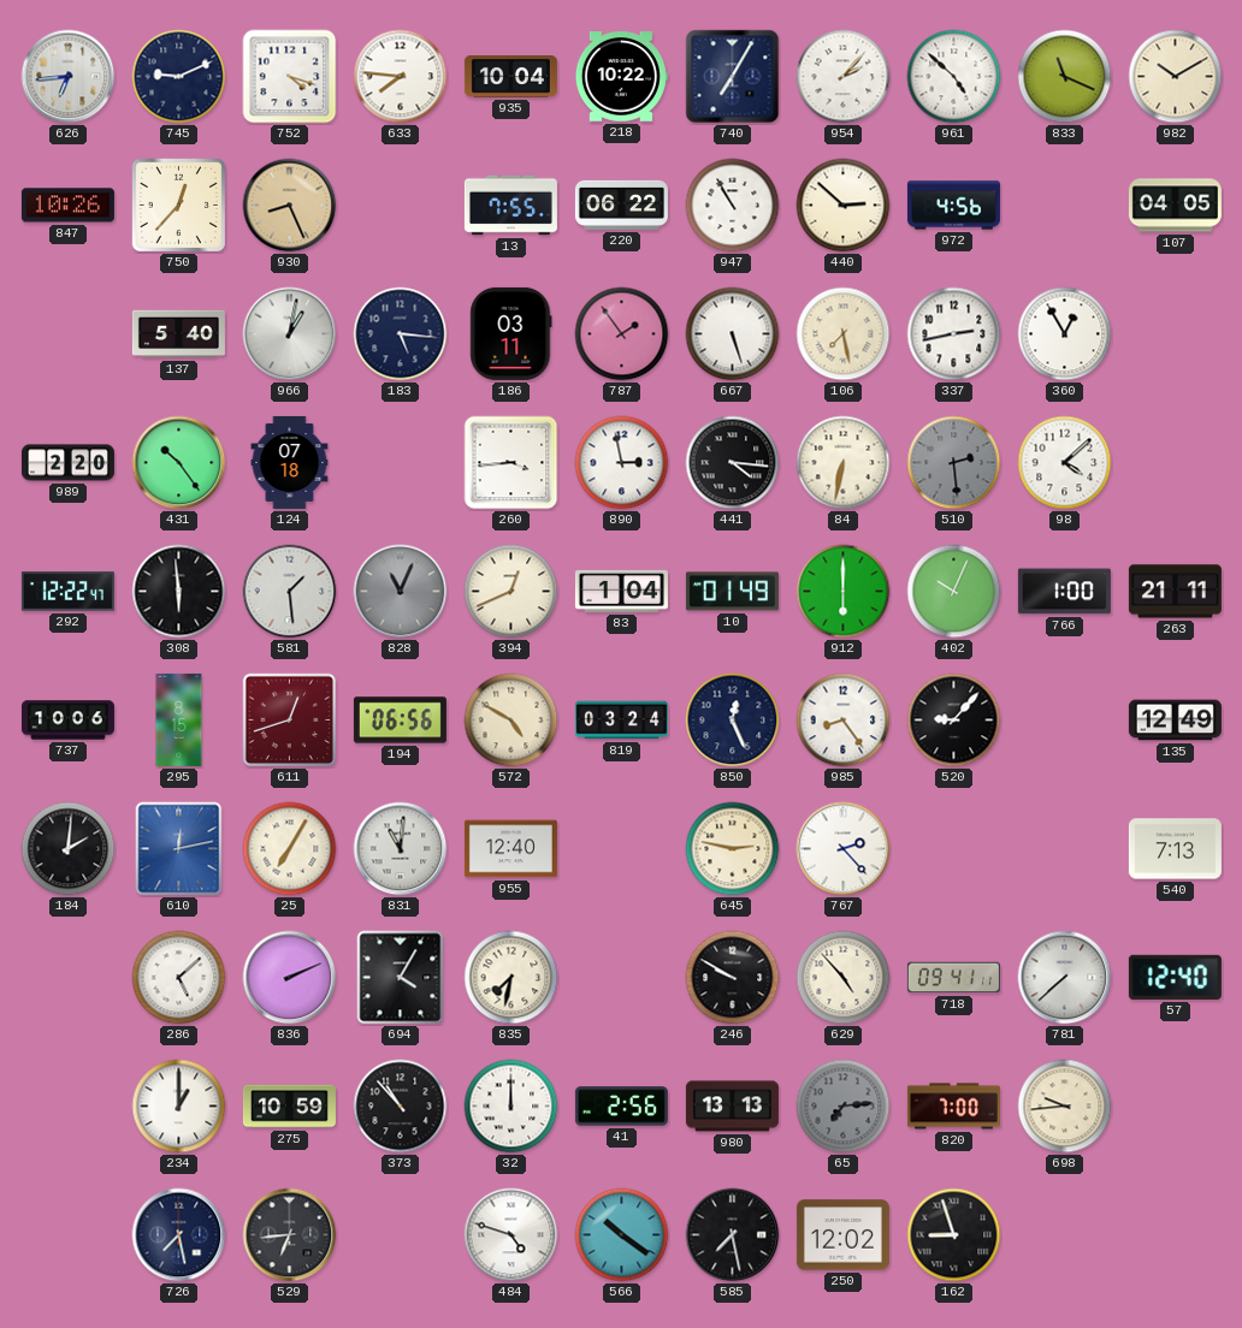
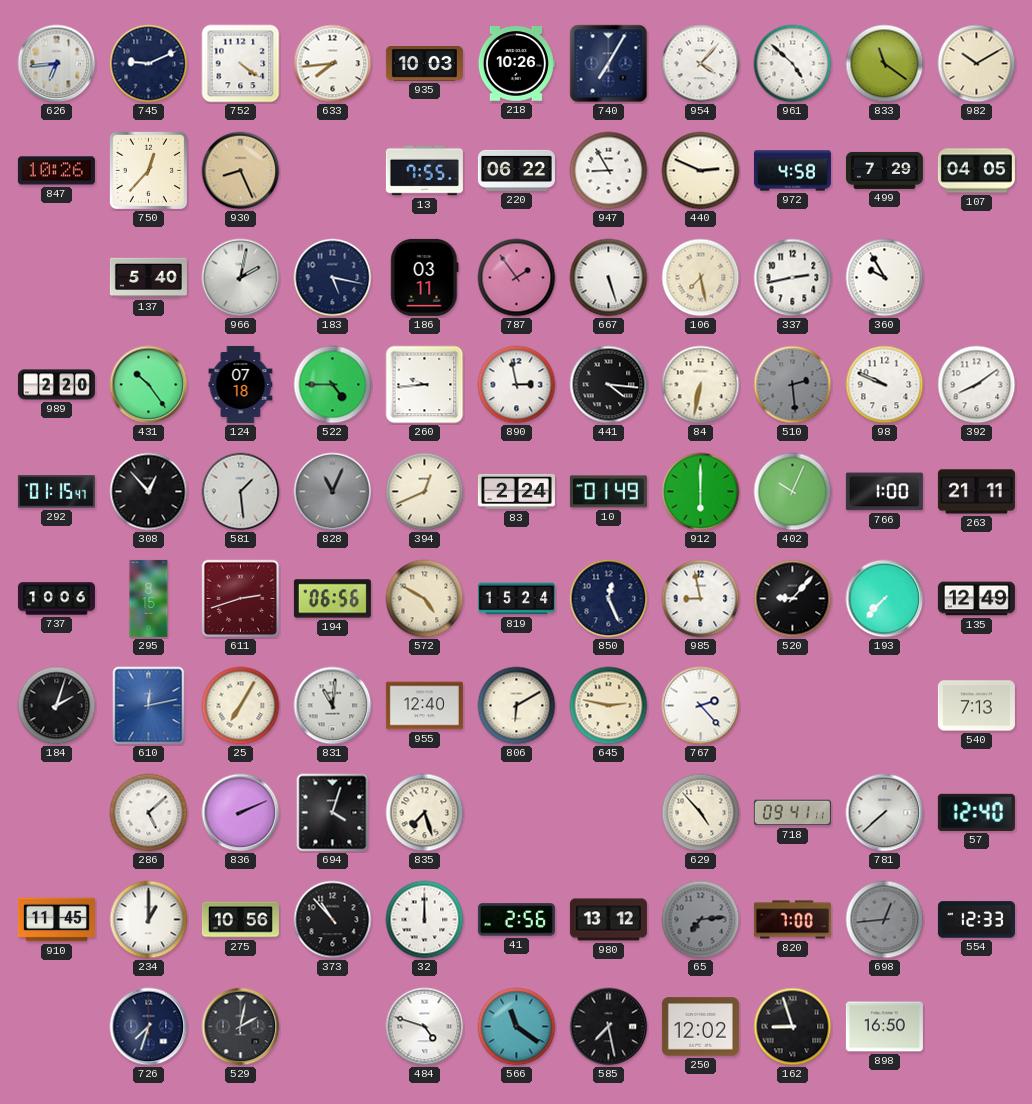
752: 4:18 -> 4:21 (241, 64)
633: 7:46 -> 7:44 (333, 64)
935: 10:04 -> 10:03 (424, 64)
218: 10:22 -> 10:26 (516, 64)
954: 2:07 -> 4:07 (701, 64)
833: 11:19 -> 11:21 (885, 64)
947: 10:55 -> 8:55 (609, 171)
440: 2:52 -> 2:49 (701, 171)
972: 4:56 -> 4:58 (792, 171)
499: none -> 7:29 (884, 170)
966: 1:02 -> 2:02 (241, 278)
183: 5:16 -> 5:17 (333, 278)
360: 12:55 -> 9:55 (885, 278)
522: none -> 4:45 (333, 385)
260: 3:44 -> 9:44 (425, 385)
98: 4:08 -> 9:49 (885, 385)
392: none -> 8:09 (977, 385)
292: 12:22 -> 01:15 (56, 492)
308: 5:59 -> 12:53 (149, 492)
83: 1:04 -> 2:24 (516, 492)
611: 12:42 -> 2:42 (241, 599)
819: 03:24 -> 15:24 (516, 599)
985: 8:24 -> 8:58 (701, 599)
193: none -> 7:37 (885, 599)
184: 2:01 -> 2:03 (57, 706)
806: none -> 6:10 (517, 706)
694: 4:05 -> 4:03 (333, 813)
835: 7:32 -> 7:27 (425, 813)
246: 9:50 -> none (733, 978)
910: none -> 11:45 (56, 920)
275: 10:59 -> 10:56 (240, 920)
980: 13:13 -> 13:12 (608, 920)
698: 9:44 -> 12:44 (885, 920)
698 dial: cream -> grey (885, 920)
554: none -> 12:33 (976, 920)
726: 7:28 -> 7:33 (149, 1027)
529: 6:44 -> 2:02 (241, 1027)
566: 10:21 -> 11:21 (517, 1027)
898: none -> 16:50 (884, 1027)
